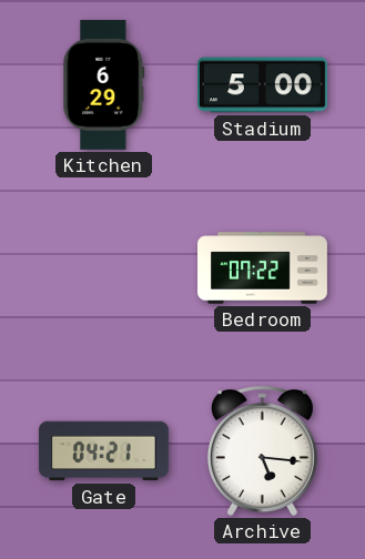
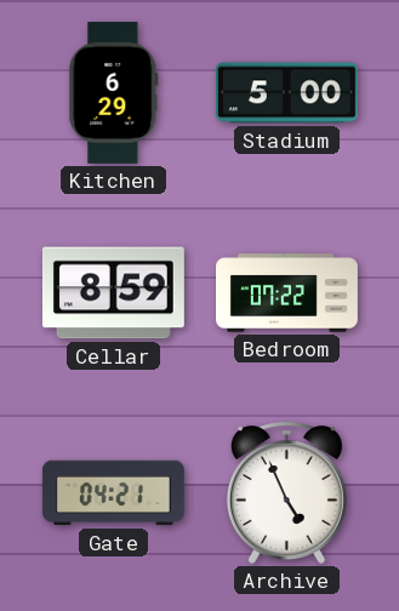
Cellar: none -> 8:59 (113, 293)
Archive: 5:16 -> 4:56 (286, 492)
